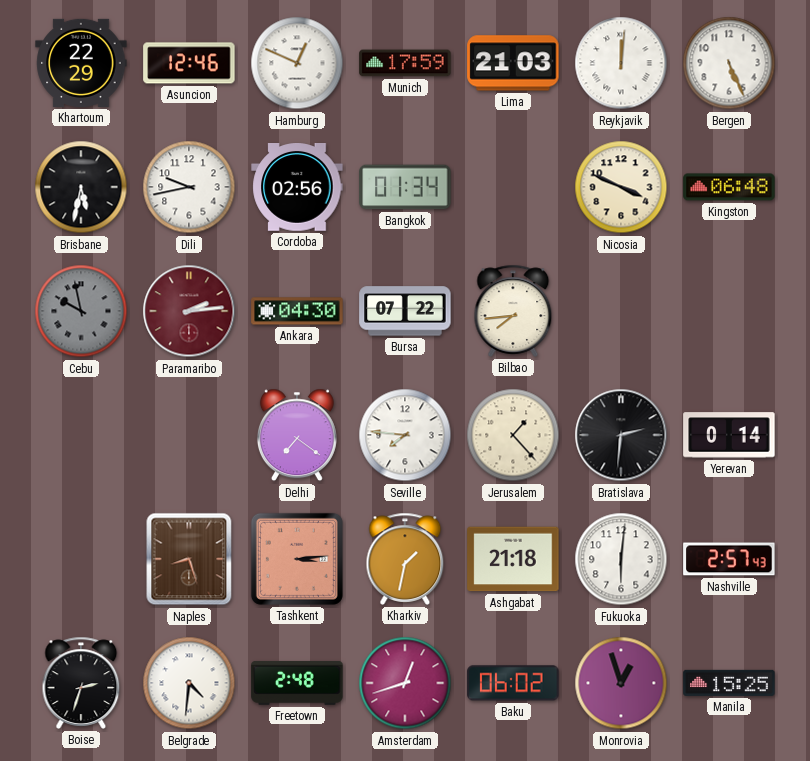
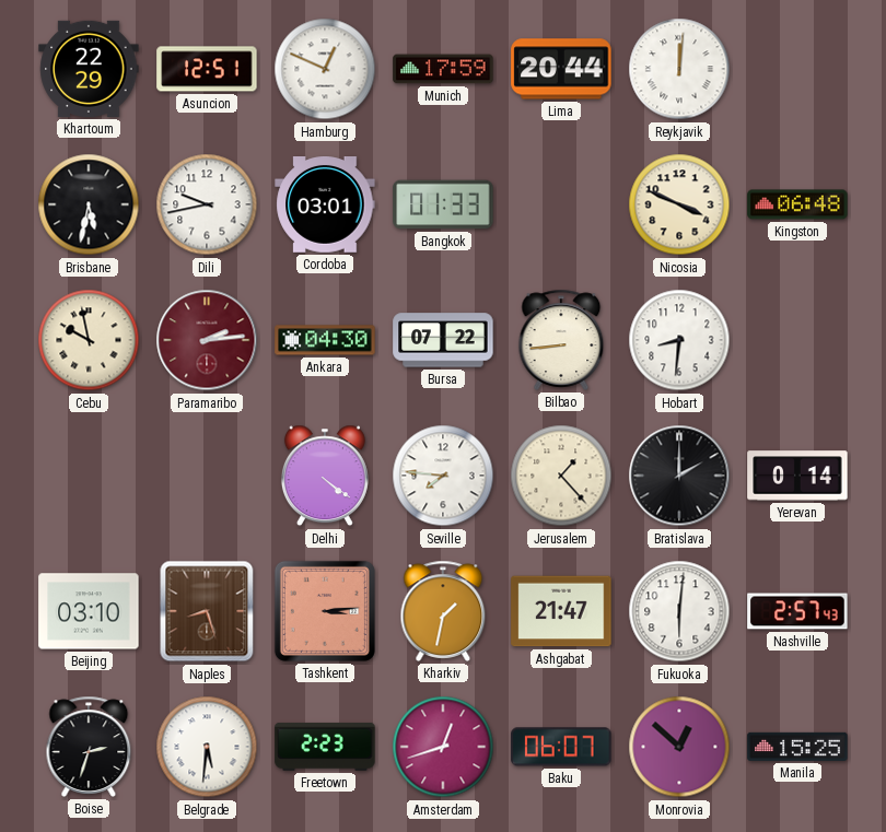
Asuncion: 12:46 -> 12:51 (207, 69)
Lima: 21:03 -> 20:44 (561, 69)
Bergen: 5:26 -> none (729, 63)
Cordoba: 02:56 -> 03:01 (325, 206)
Bangkok: 01:34 -> 01:33 (443, 204)
Cebu dial: grey -> cream (89, 340)
Bilbao: 7:44 -> 8:44 (561, 340)
Hobart: none -> 8:31 (679, 340)
Delhi: 7:21 -> 4:21 (325, 476)
Bratislava: 2:31 -> 2:00 (679, 476)
Beijing: none -> 03:10 (89, 611)
Ashgabat: 21:18 -> 21:47 (561, 611)
Belgrade: 4:31 -> 5:31 (207, 747)
Freetown: 2:48 -> 2:23 (325, 747)
Baku: 06:02 -> 06:07 (561, 747)
Monrovia: 12:57 -> 12:52 (679, 747)
